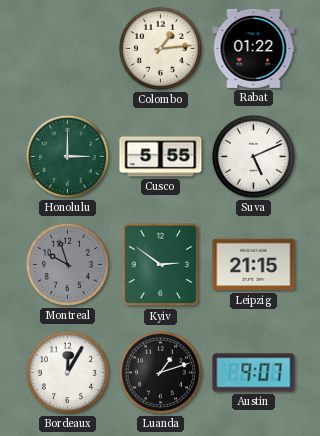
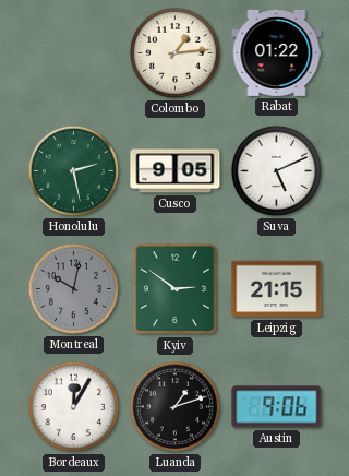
Honolulu: 3:00 -> 2:28 (73, 170)
Cusco: 5:55 -> 9:05 (176, 171)
Montreal: 9:57 -> 10:02 (73, 288)
Austin: 9:07 -> 9:06 (277, 407)
